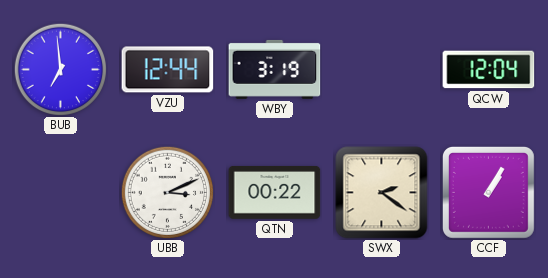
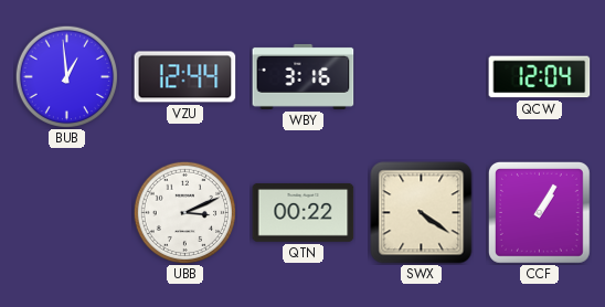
BUB: 6:59 -> 12:59 (66, 76)
WBY: 3:19 -> 3:16 (304, 76)
SWX: 2:21 -> 4:21 (422, 213)
